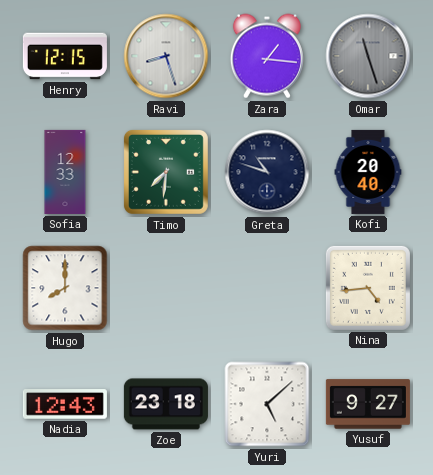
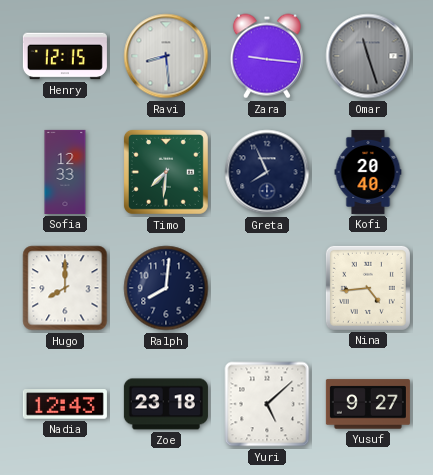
Ravi: 8:27 -> 8:29 (166, 56)
Zara: 1:16 -> 9:16 (267, 56)
Greta: 10:48 -> 7:56 (267, 172)
Ralph: none -> 8:01 (166, 288)
